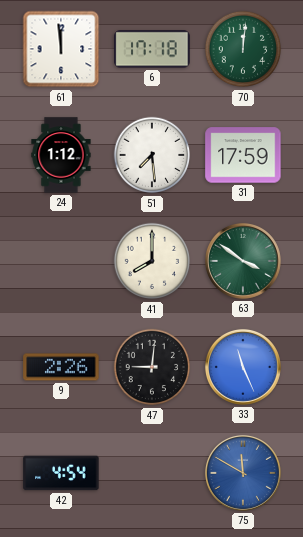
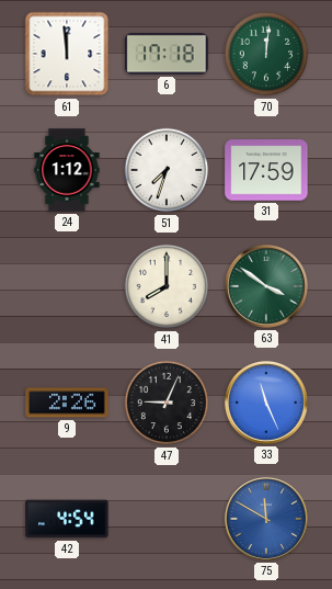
51: 7:29 -> 7:33 (167, 170)
47: 9:01 -> 9:04 (167, 403)
